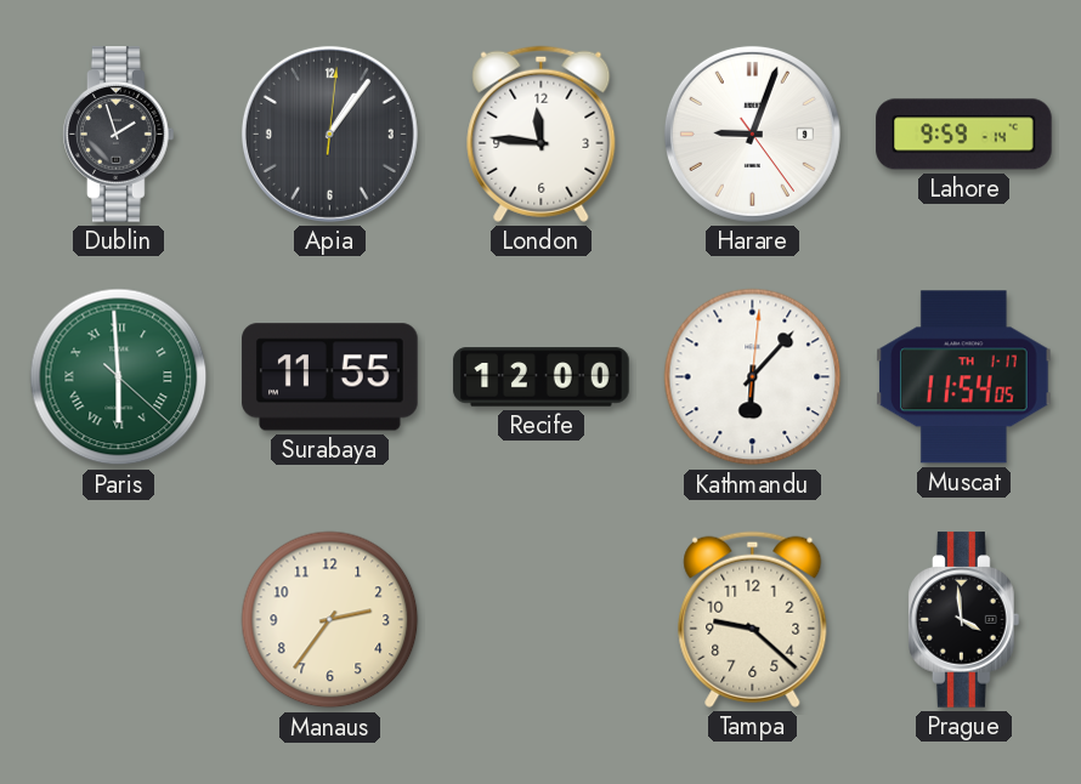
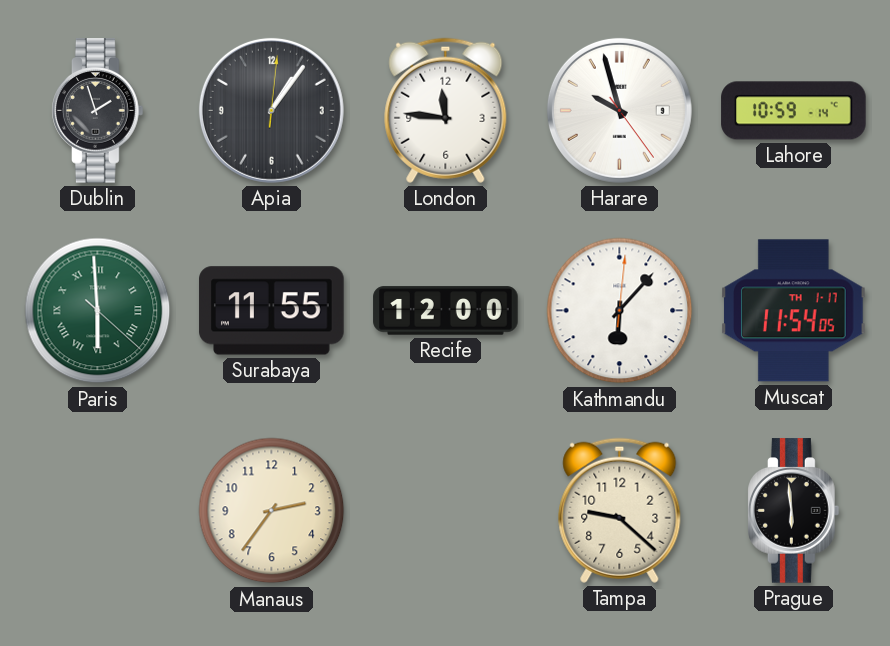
Harare: 9:03 -> 9:57 (619, 110)
Lahore: 9:59 -> 10:59 (794, 111)
Prague: 3:59 -> 5:59 (794, 511)
